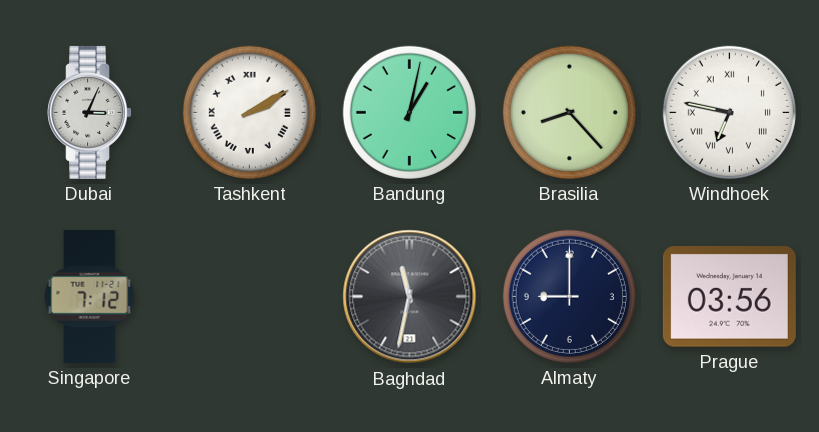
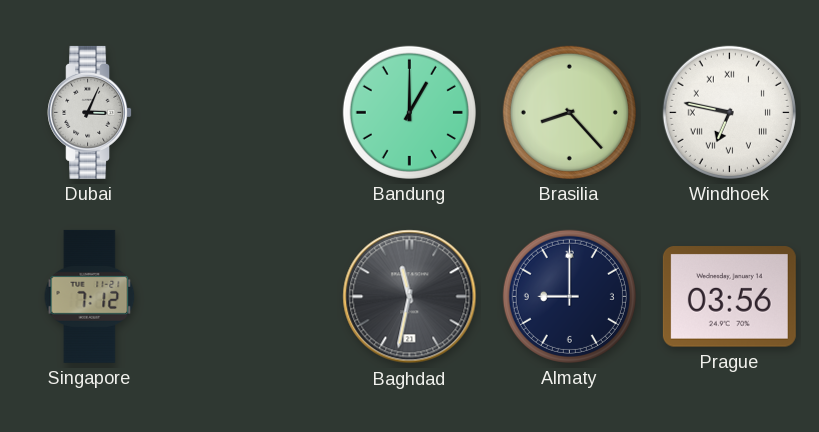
Tashkent: 2:10 -> none (249, 112)
Bandung: 1:02 -> 1:00 (409, 112)
